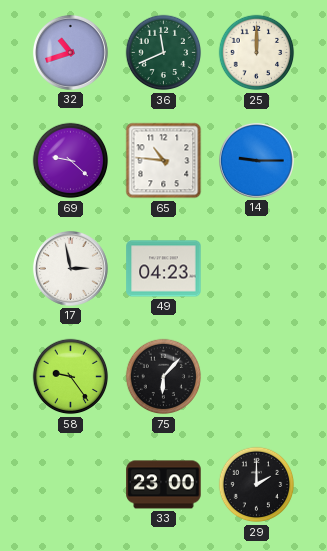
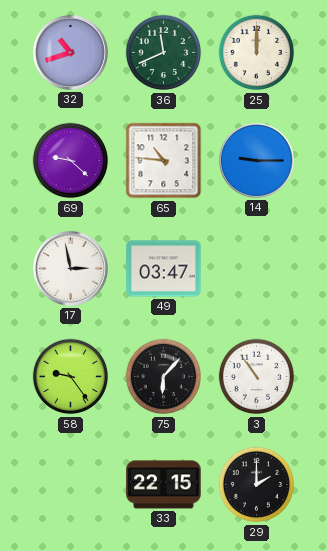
49: 04:23 -> 03:47 (164, 269)
3: none -> 10:54 (257, 377)
33: 23:00 -> 22:15 (164, 485)
